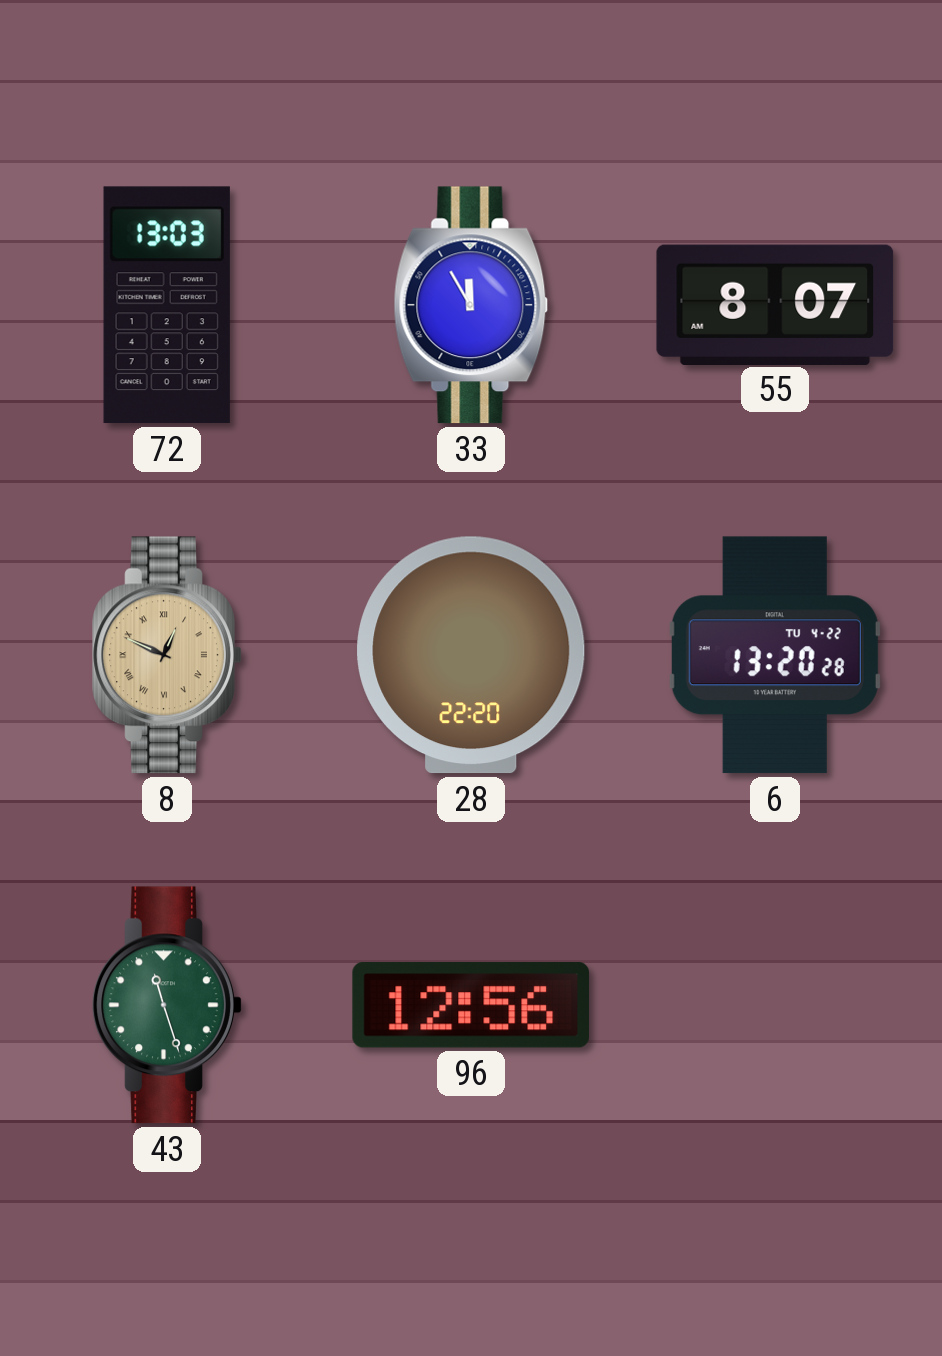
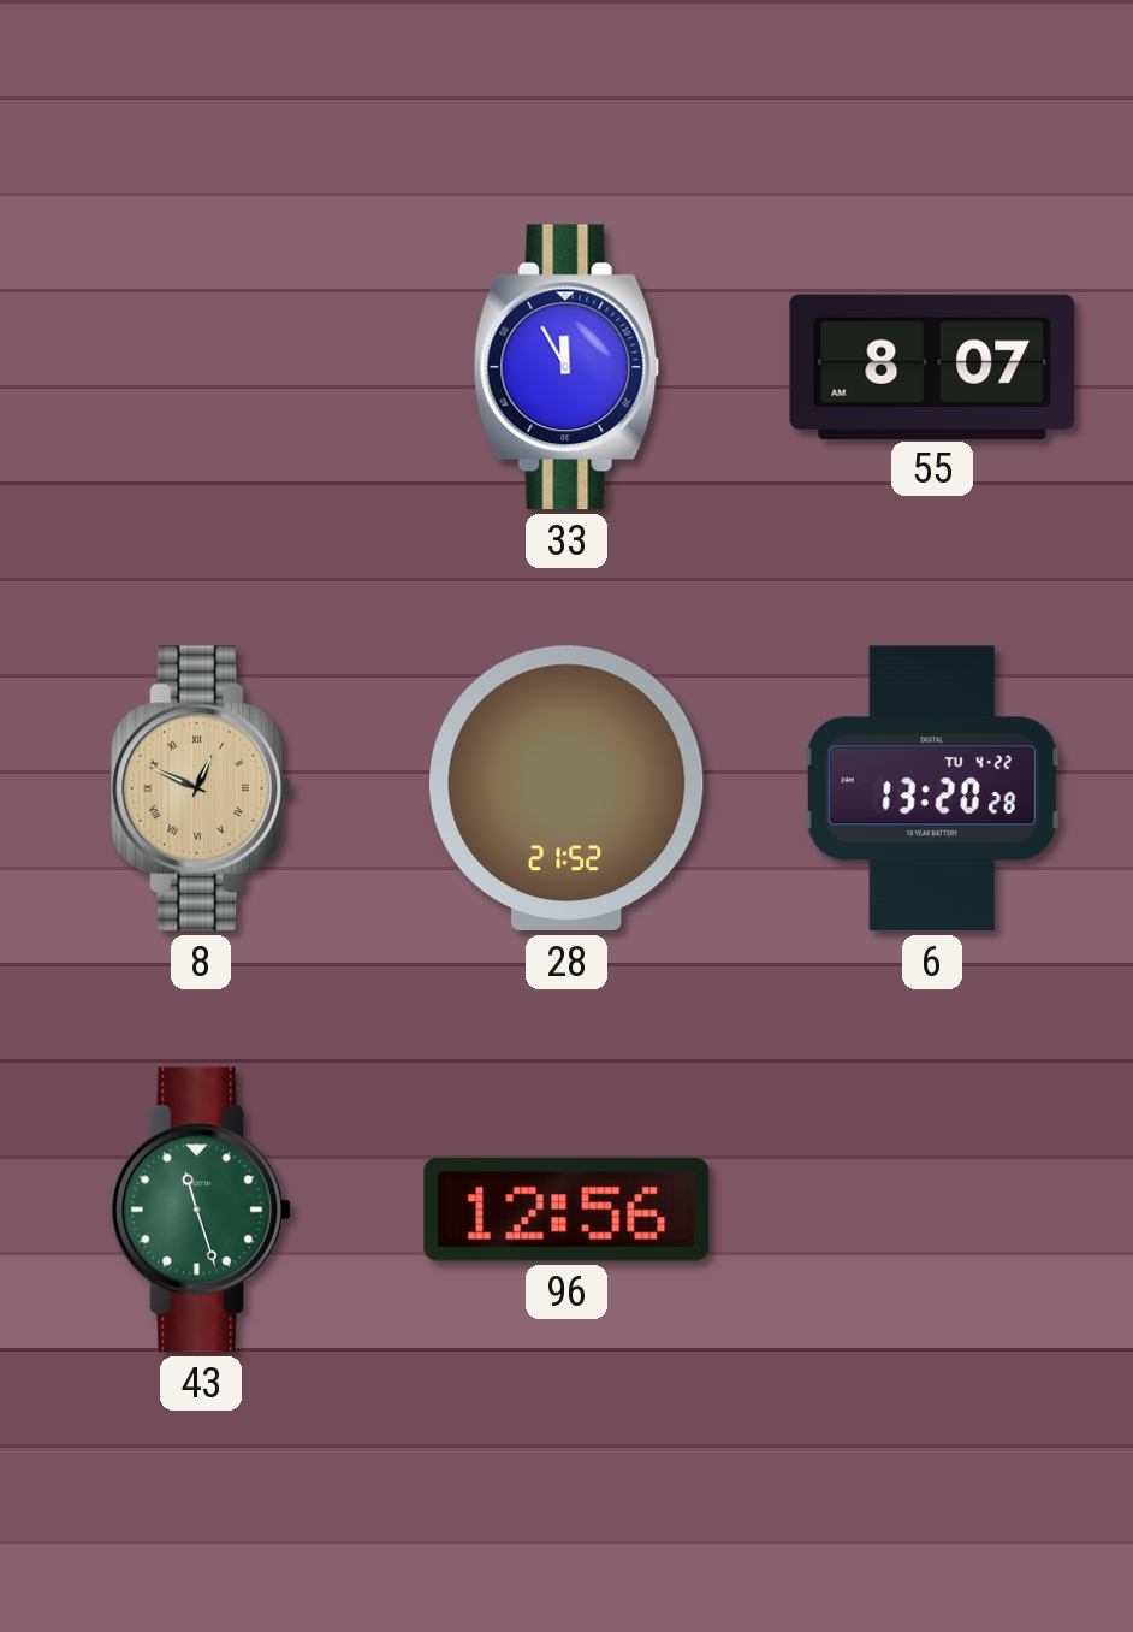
72: 13:03 -> none (167, 305)
28: 22:20 -> 21:52 (566, 788)
